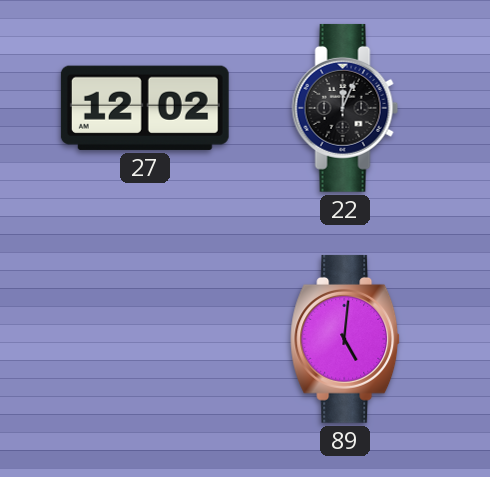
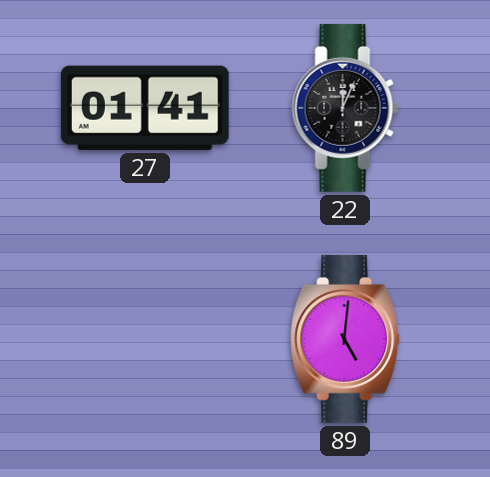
27: 12:02 -> 01:41 (145, 108)
